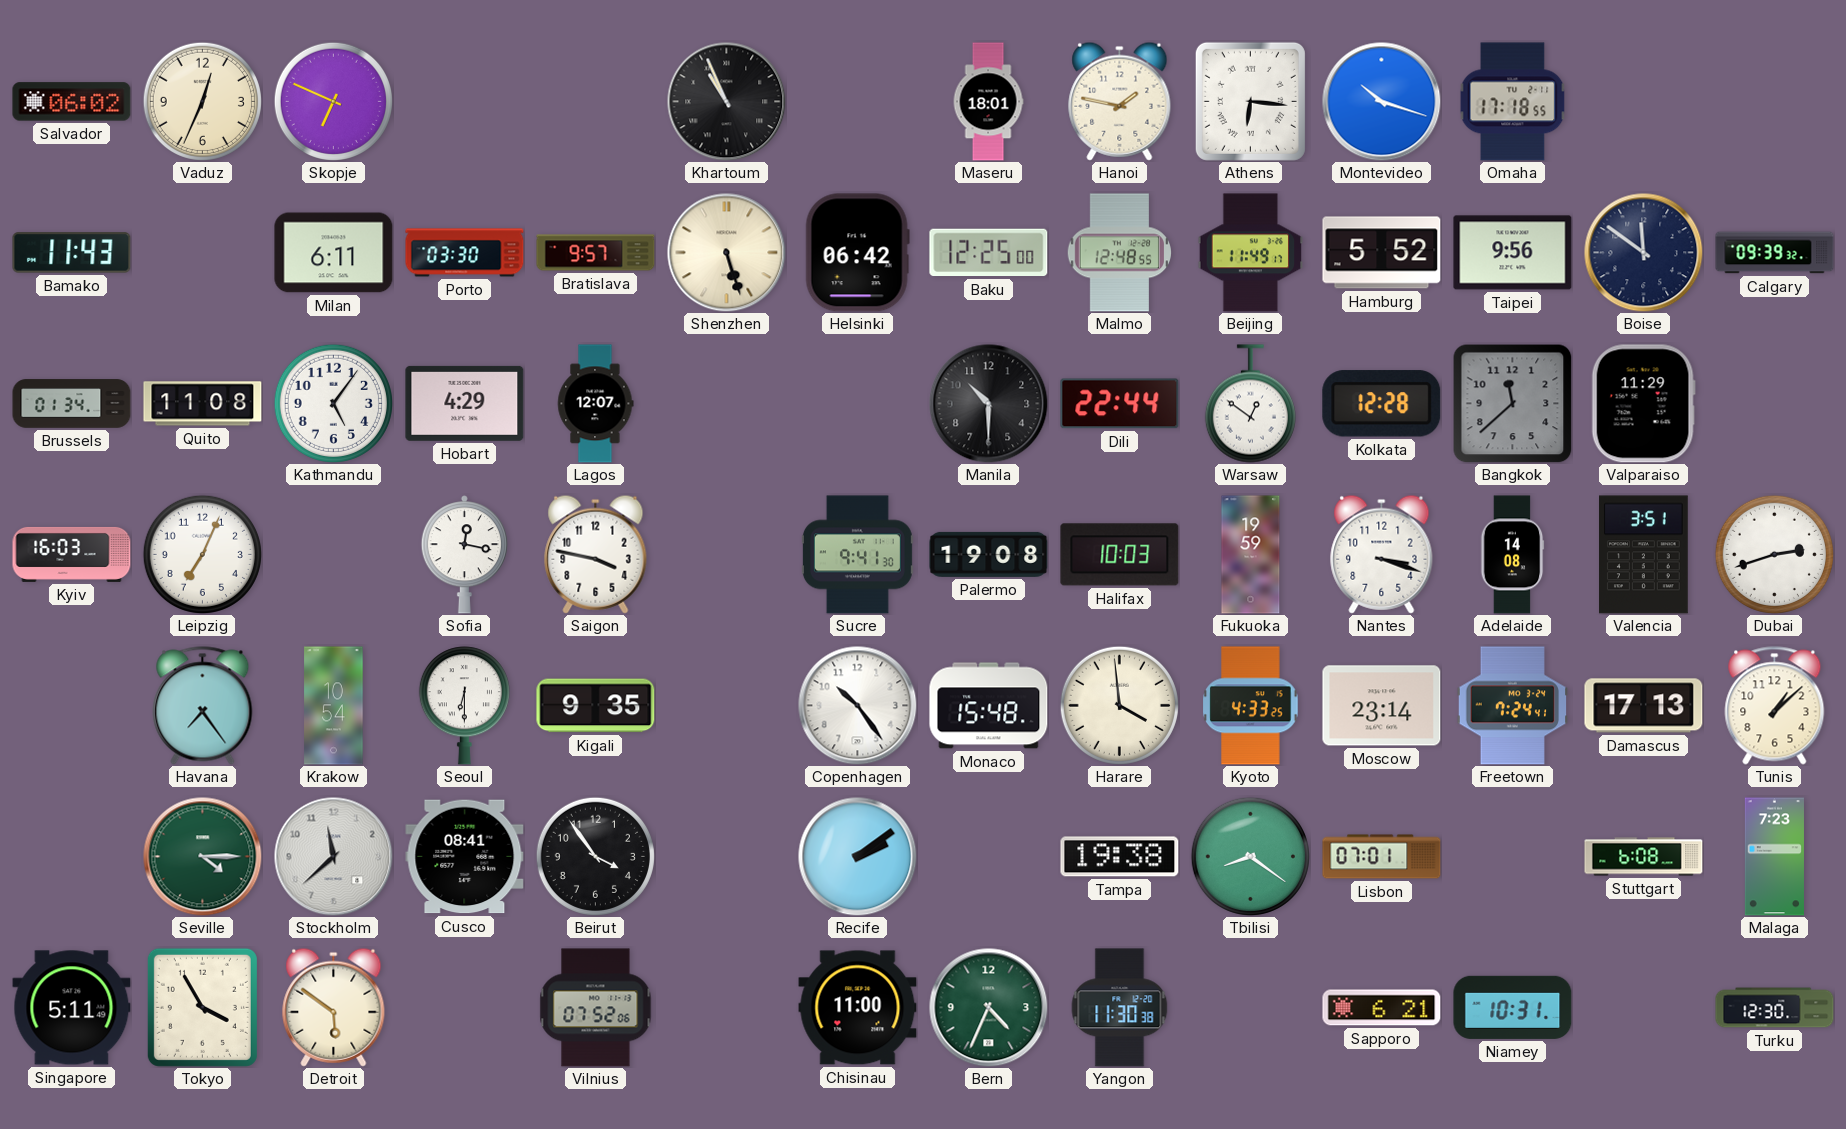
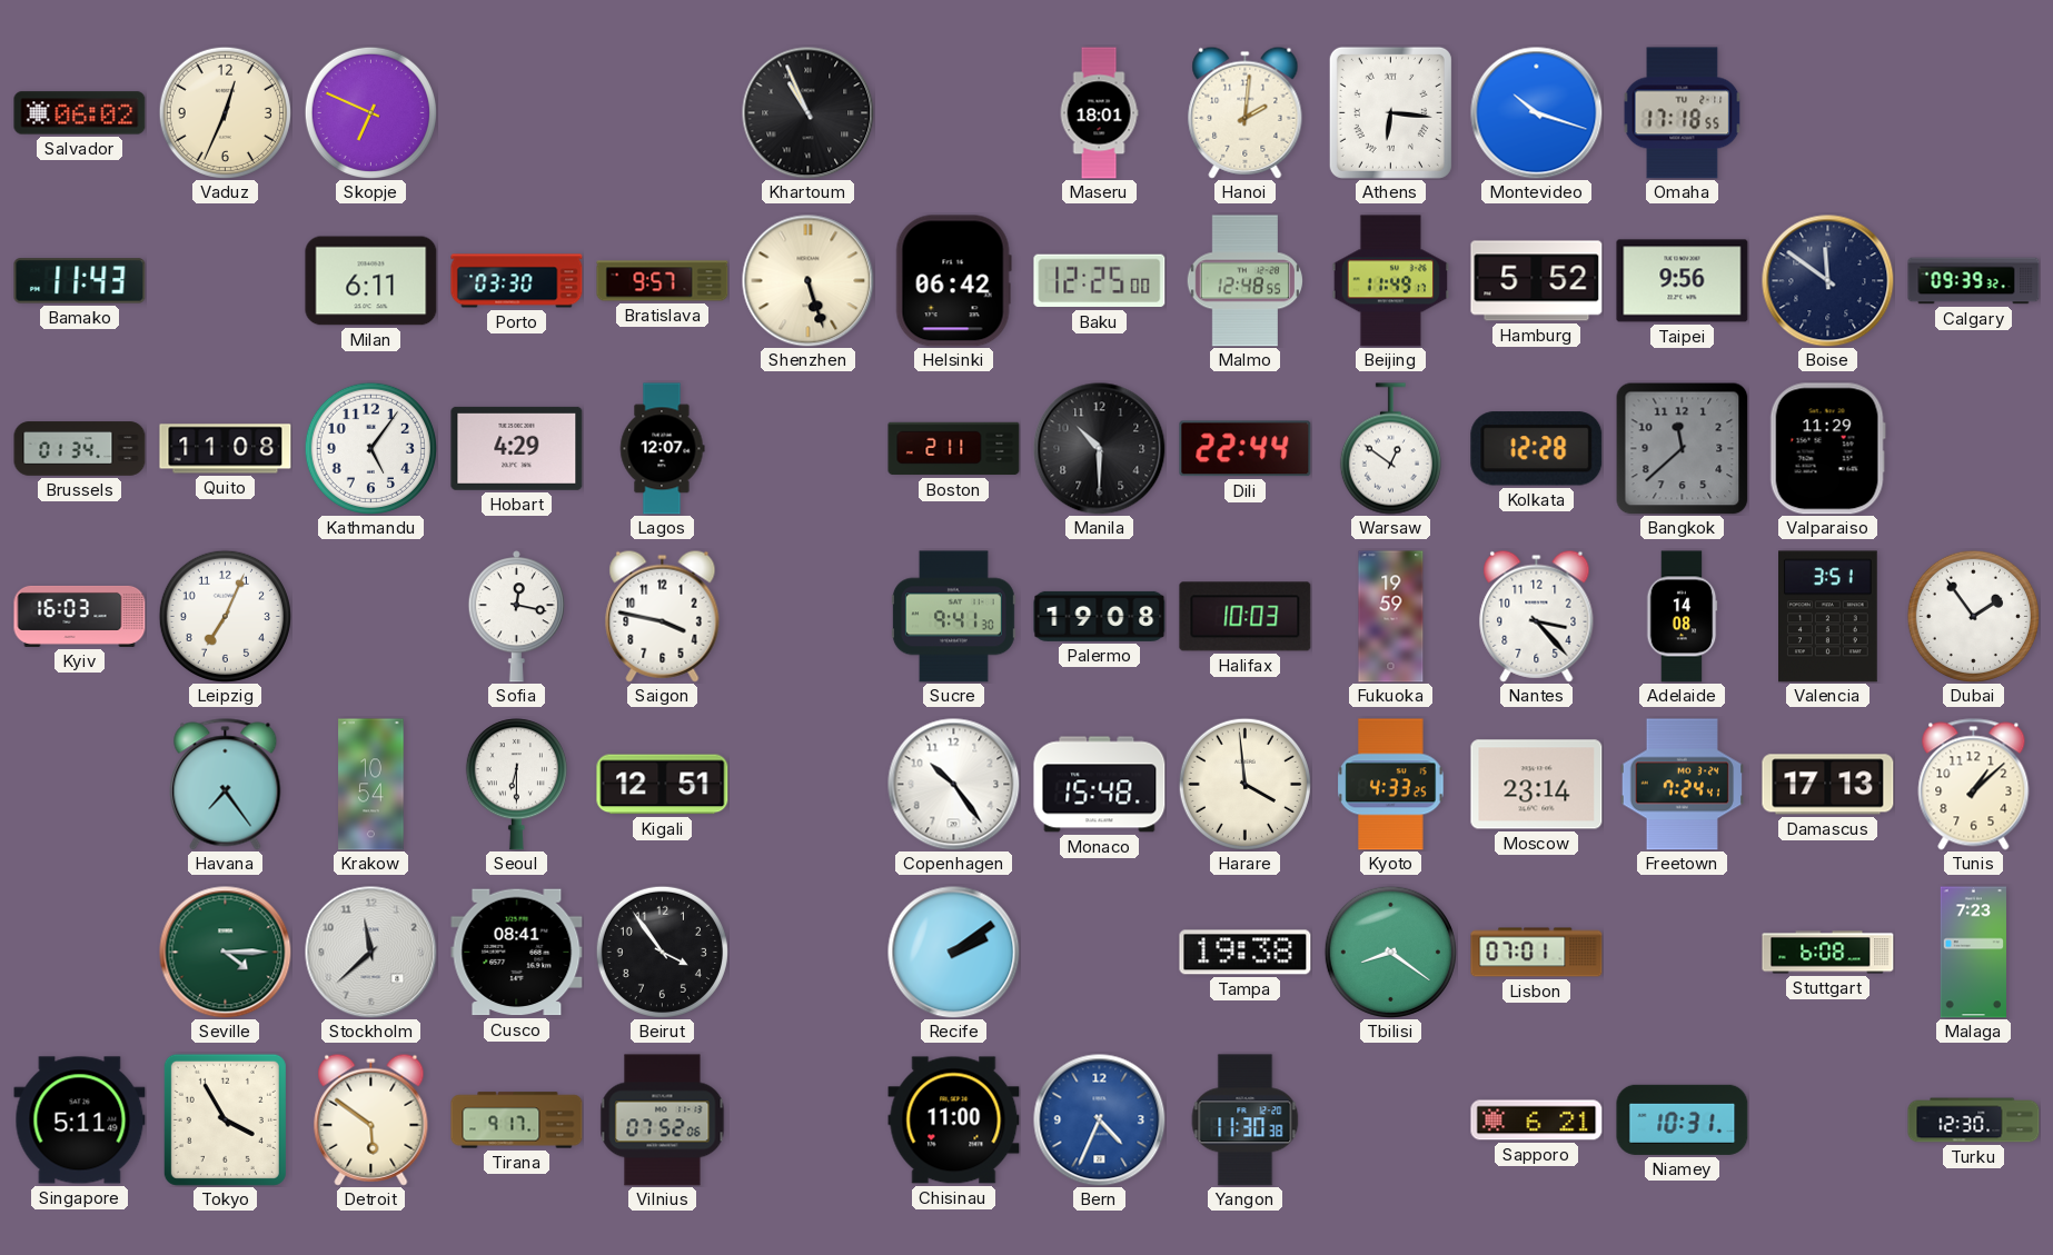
Hanoi: 1:47 -> 2:01 (1246, 112)
Boston: none -> 2:11 (954, 449)
Nantes: 3:18 -> 3:23 (1537, 616)
Dubai: 2:42 -> 1:54 (1973, 616)
Kigali: 9:35 -> 12:51 (663, 785)
Tirana: none -> 9:17 (517, 1120)
Bern dial: green -> blue (1100, 1120)
